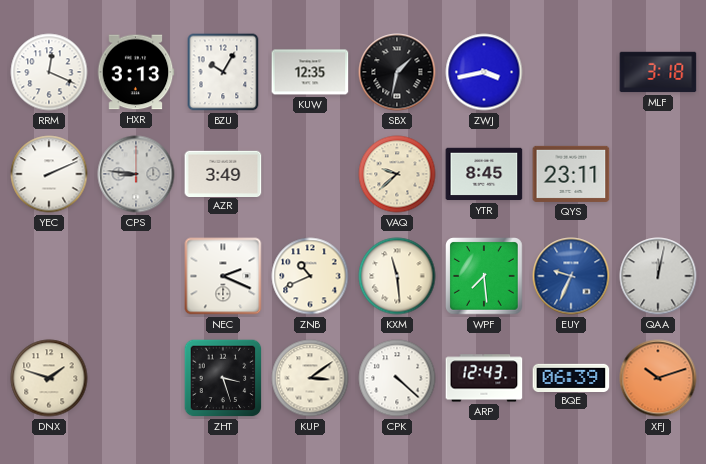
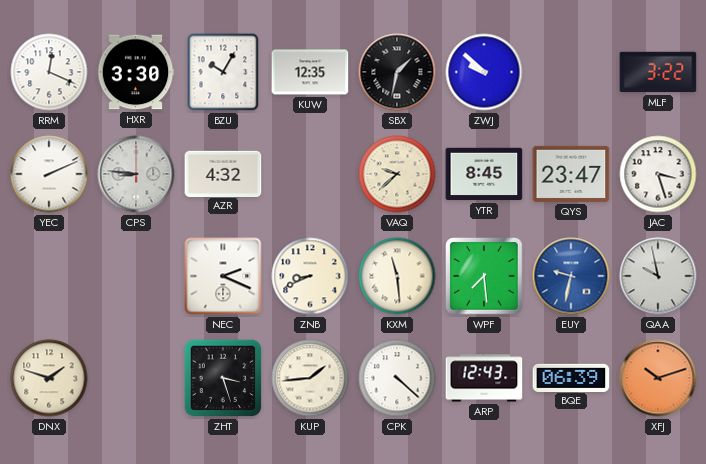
HXR: 3:13 -> 3:30 (136, 72)
ZWJ: 3:43 -> 9:52 (484, 72)
MLF: 3:18 -> 3:22 (658, 72)
AZR: 3:49 -> 4:32 (223, 173)
QYS: 23:11 -> 23:47 (571, 174)
JAC: none -> 3:27 (658, 174)
ZNB: 10:41 -> 8:41 (310, 276)
EUY: 9:34 -> 9:32 (571, 276)
QAA: 12:02 -> 9:58 (658, 276)
KUP: 3:09 -> 1:44 (310, 378)
